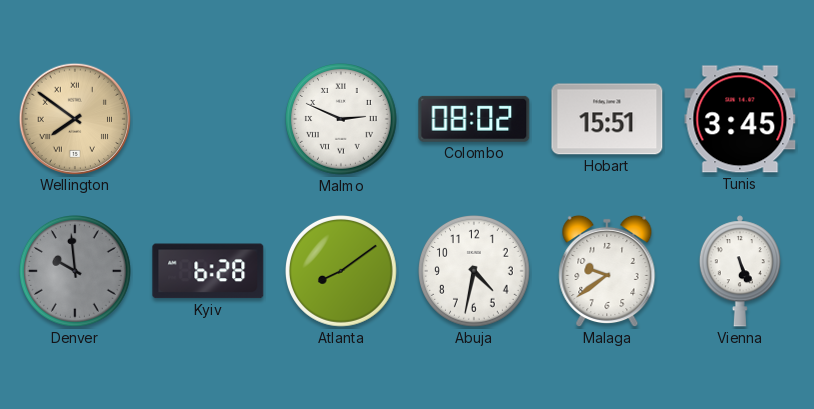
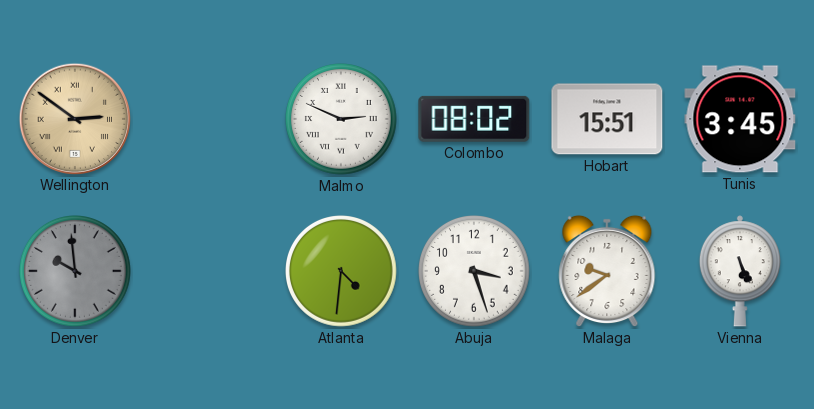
Wellington: 7:51 -> 2:51 (74, 118)
Kyiv: 6:28 -> none (208, 271)
Atlanta: 8:09 -> 4:31 (342, 272)
Abuja: 4:32 -> 3:27 (475, 272)
